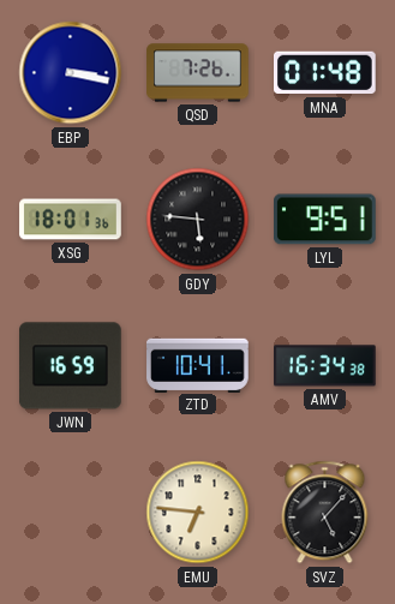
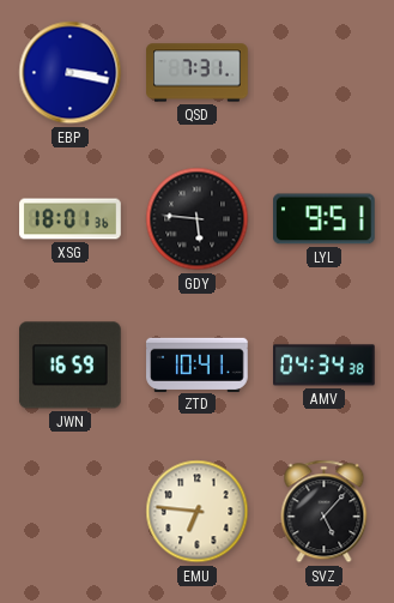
QSD: 7:26 -> 7:31 (198, 73)
MNA: 01:48 -> none (325, 73)
AMV: 16:34 -> 04:34 (325, 366)
